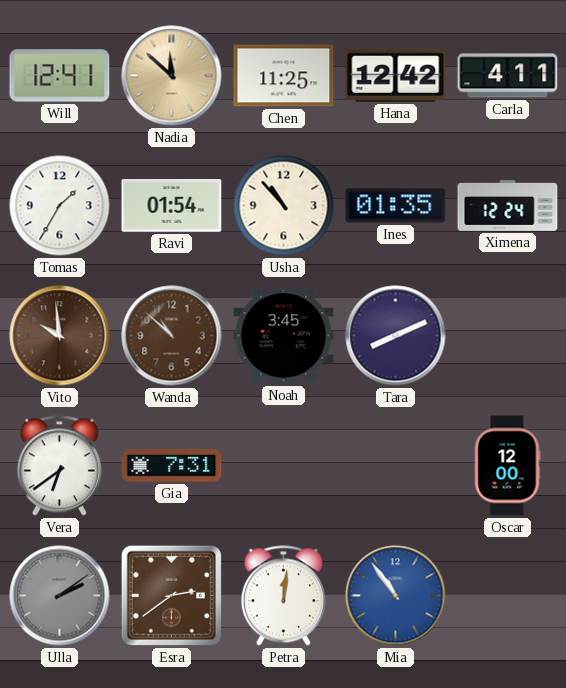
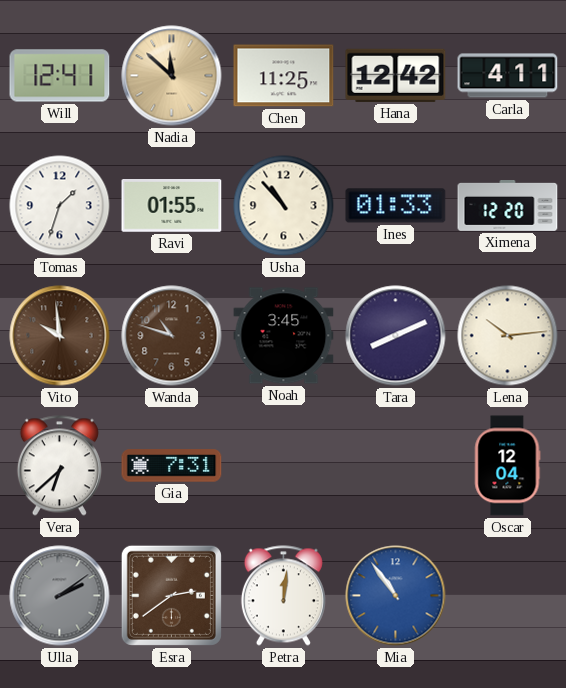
Tomas: 1:35 -> 1:33 (60, 206)
Ravi: 01:54 -> 01:55 (172, 206)
Ines: 01:35 -> 01:33 (396, 206)
Ximena: 12:24 -> 12:20 (508, 206)
Wanda: 10:52 -> 10:48 (172, 336)
Lena: none -> 10:14 (508, 336)
Vera: 6:39 -> 6:38 (59, 466)
Oscar: 12:00 -> 12:04 (507, 466)
